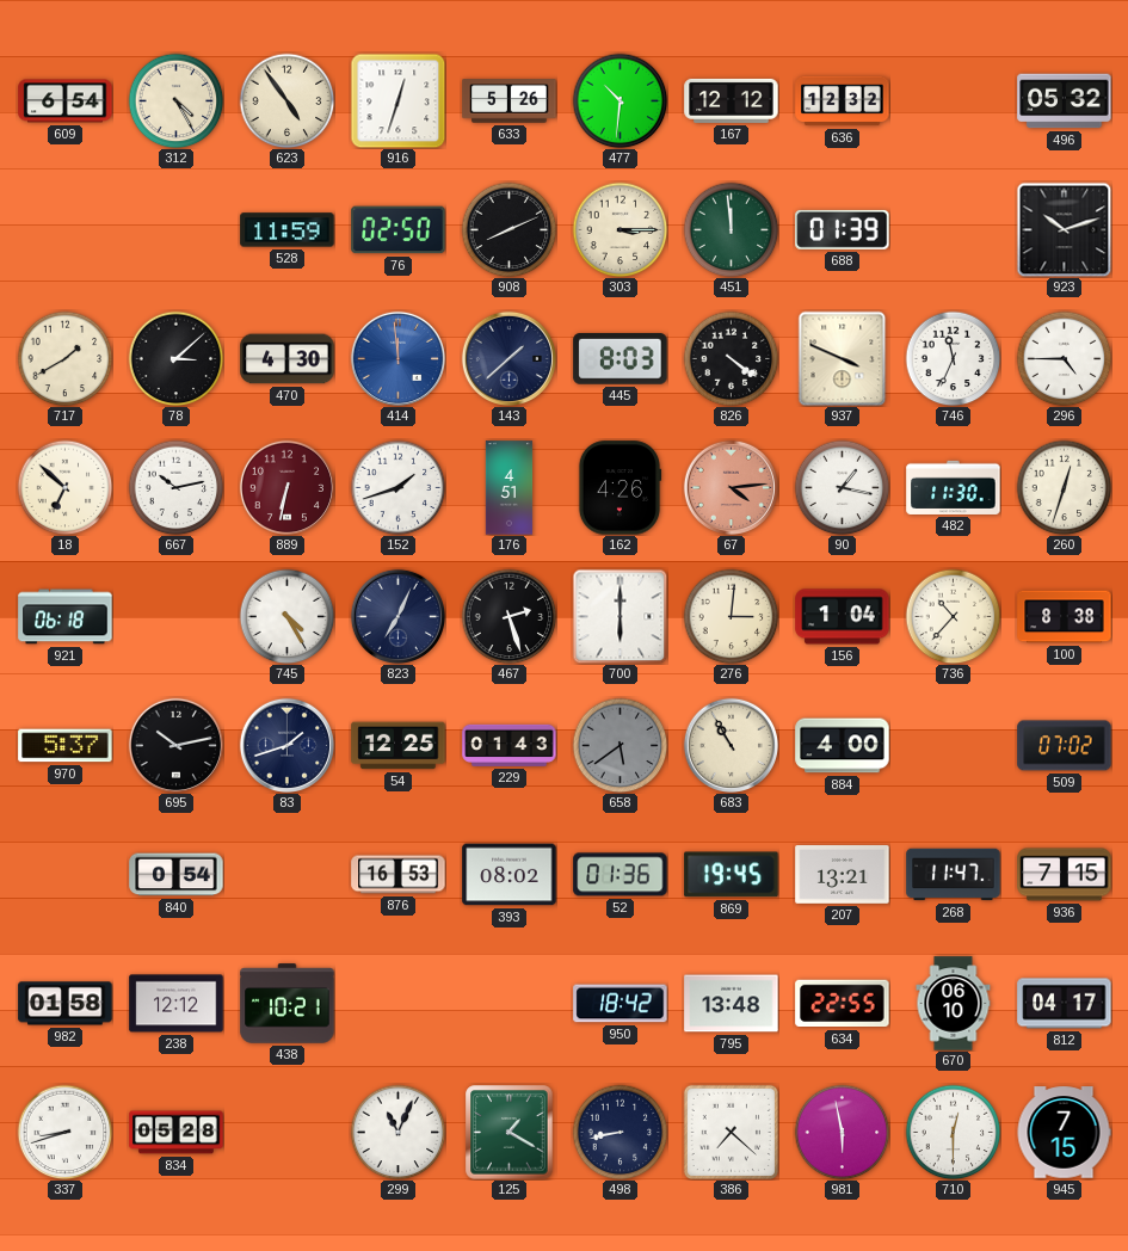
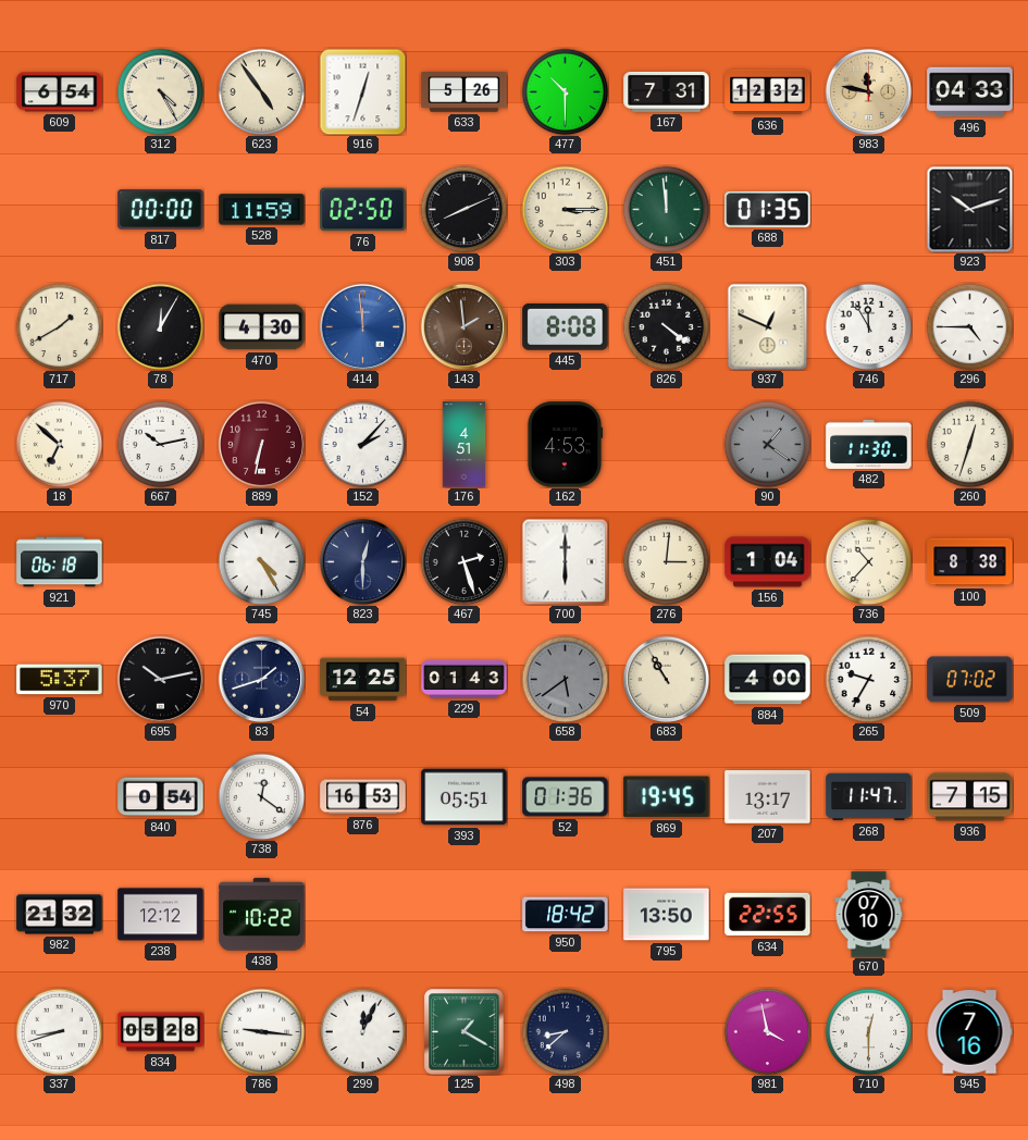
477: 10:31 -> 10:30 (565, 91)
167: 12:12 -> 7:31 (667, 91)
983: none -> 11:47 (868, 91)
496: 05:32 -> 04:33 (970, 92)
817: none -> 00:00 (161, 210)
688: 01:39 -> 01:35 (768, 209)
78: 3:08 -> 12:05 (160, 326)
143: 1:38 -> 1:59 (463, 326)
143 dial: navy -> brown (463, 326)
445: 8:03 -> 8:08 (566, 327)
937: 3:49 -> 12:49 (768, 326)
746: 11:34 -> 11:55 (868, 326)
152: 1:42 -> 2:07 (362, 444)
162: 4:26 -> 4:53 (565, 445)
67: 4:14 -> none (731, 487)
90: 1:17 -> 1:21 (767, 444)
90 dial: white -> grey (767, 444)
823: 7:04 -> 12:30 (362, 561)
265: none -> 9:35 (868, 679)
738: none -> 12:21 (261, 796)
393: 08:02 -> 05:51 (465, 797)
207: 13:21 -> 13:17 (768, 797)
982: 01:58 -> 21:32 (60, 915)
438: 10:21 -> 10:22 (262, 915)
795: 13:48 -> 13:50 (667, 915)
670: 06:10 -> 07:10 (869, 915)
812: 04:17 -> none (1065, 1004)
786: none -> 9:16 (261, 1031)
299: 11:04 -> 12:04 (362, 1031)
498: 8:43 -> 8:38 (565, 1031)
386: 7:22 -> none (731, 1132)
981: 5:58 -> 3:58 (767, 1031)
945: 7:15 -> 7:16 (969, 1032)
